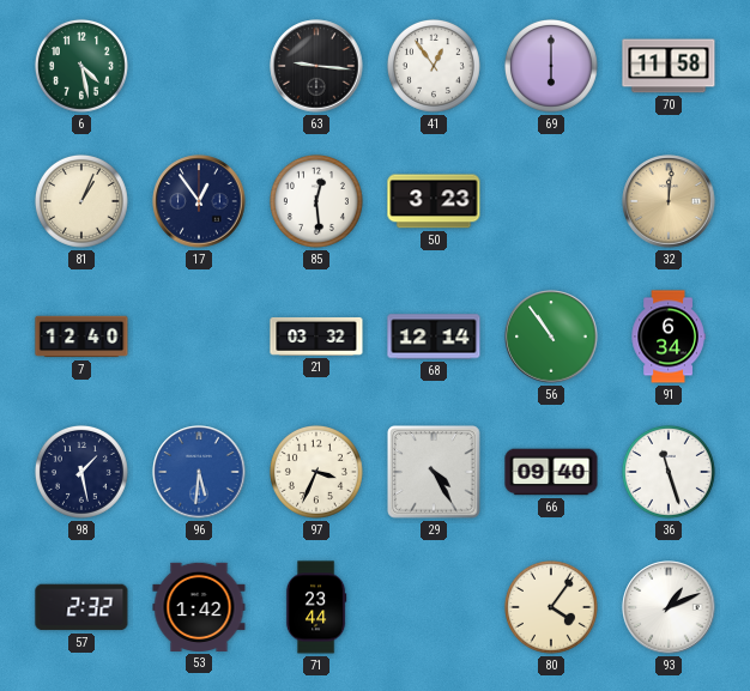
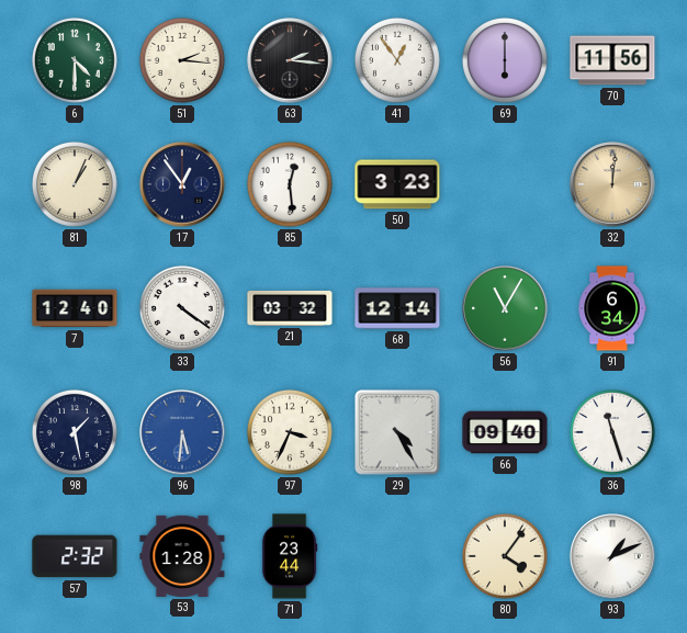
6: 4:28 -> 4:30 (75, 60)
51: none -> 2:16 (182, 60)
63: 9:16 -> 2:16 (290, 60)
70: 11:58 -> 11:56 (612, 60)
33: none -> 4:21 (182, 308)
56: 10:54 -> 11:05 (505, 308)
53: 1:42 -> 1:28 (182, 556)
